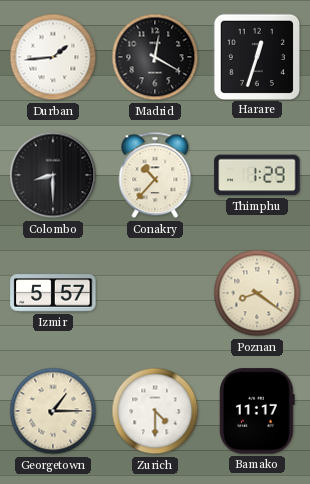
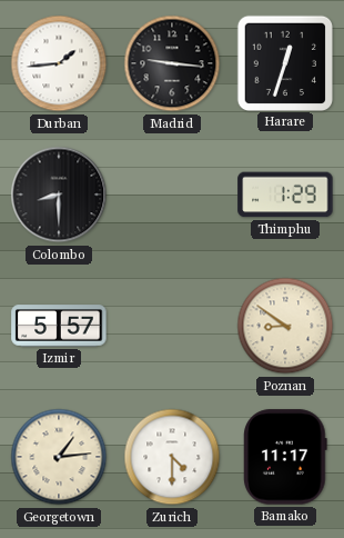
Madrid: 12:20 -> 9:16 (172, 63)
Conakry: 10:37 -> none (155, 175)
Poznan: 8:21 -> 8:51 (285, 326)
Georgetown: 1:15 -> 1:14 (59, 457)
